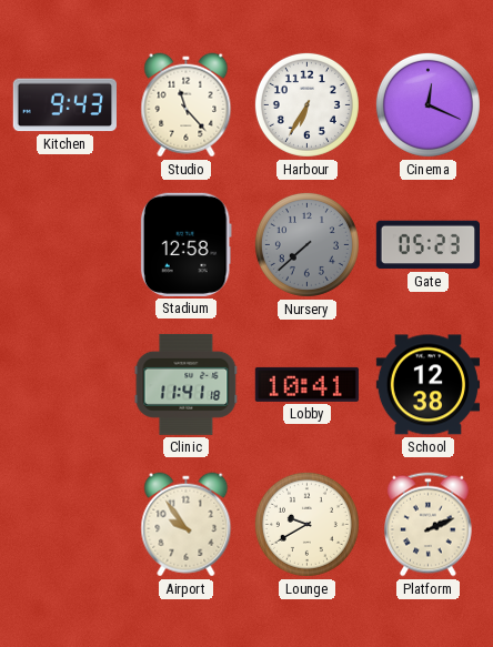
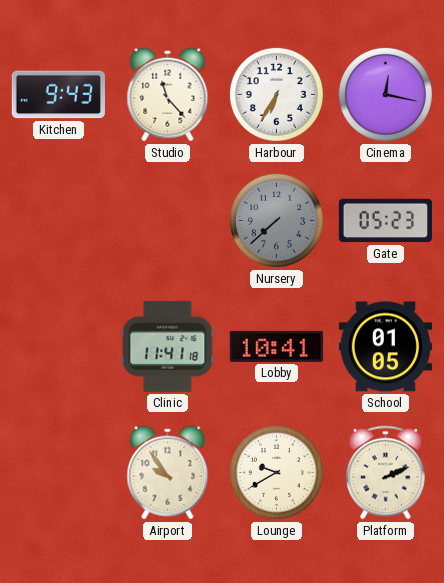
Cinema: 12:19 -> 12:17 (385, 94)
Stadium: 12:58 -> none (185, 244)
School: 12:38 -> 01:05 (385, 347)
